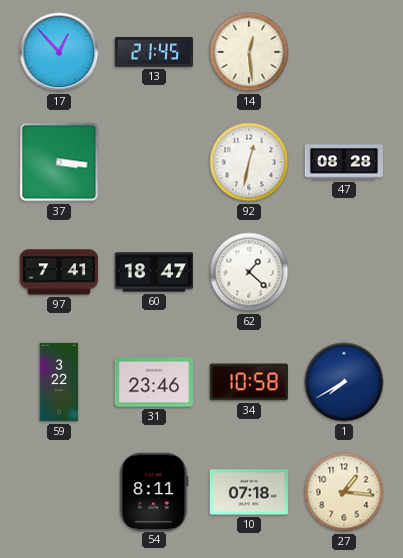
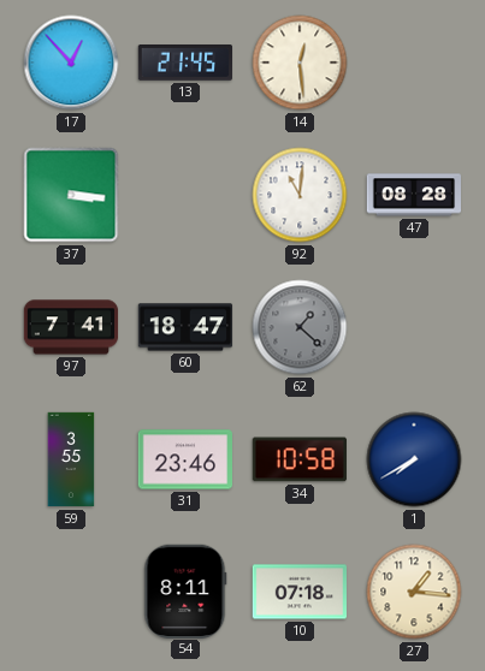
92: 12:32 -> 11:01 (300, 195)
62 dial: white -> grey (300, 327)
59: 3:22 -> 3:55 (71, 459)
